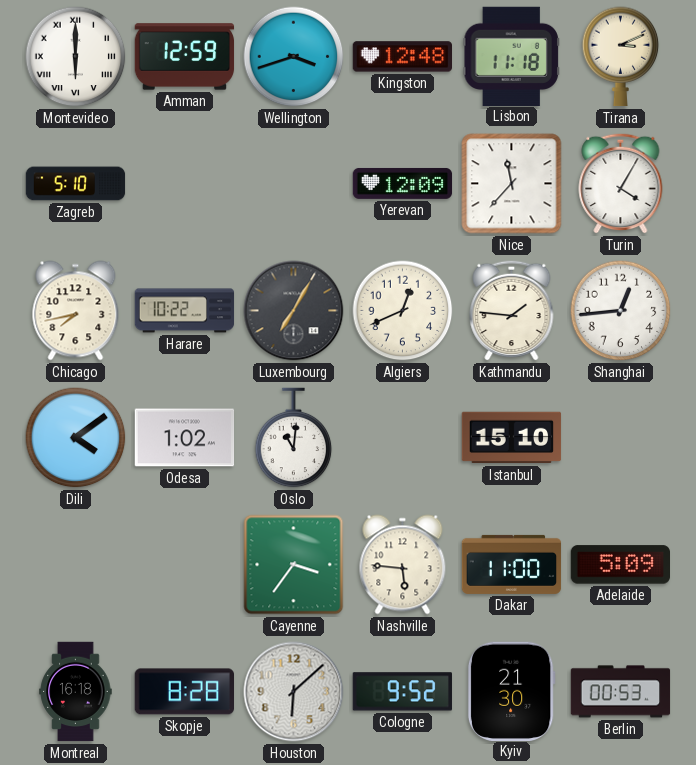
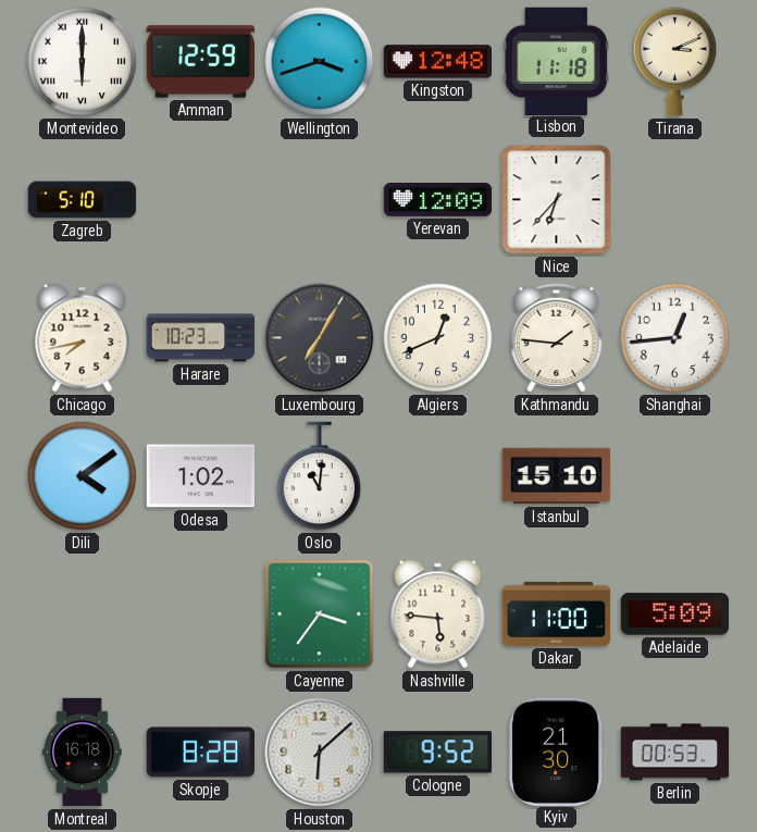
Nice: 11:37 -> 6:37 (557, 200)
Turin: 4:05 -> none (621, 183)
Harare: 10:22 -> 10:23 (201, 338)
